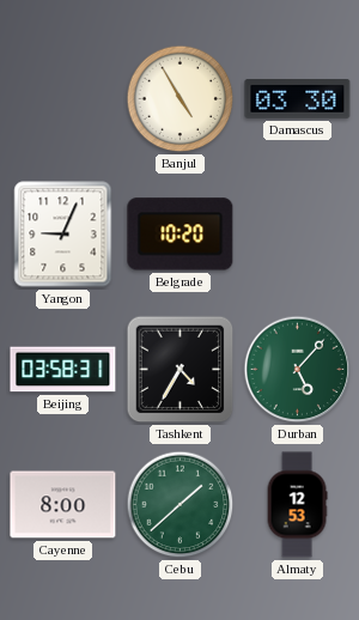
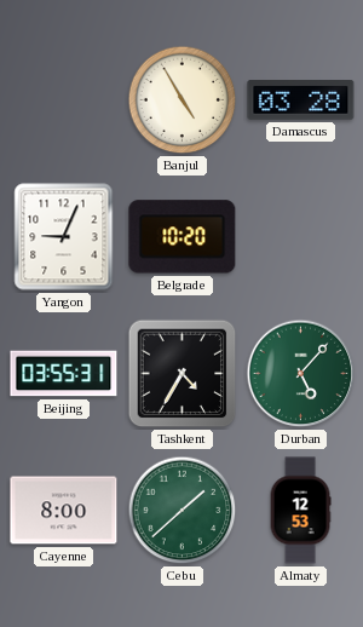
Damascus: 03:30 -> 03:28 (301, 100)
Beijing: 03:58 -> 03:55 (64, 374)
